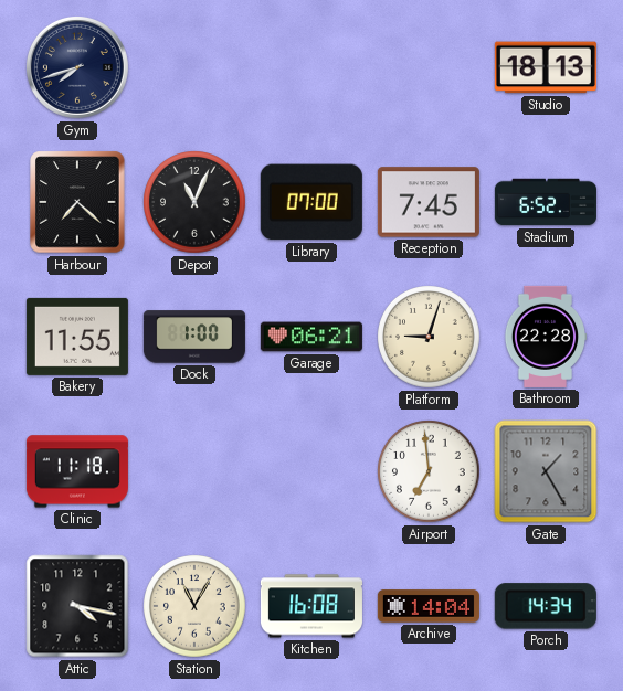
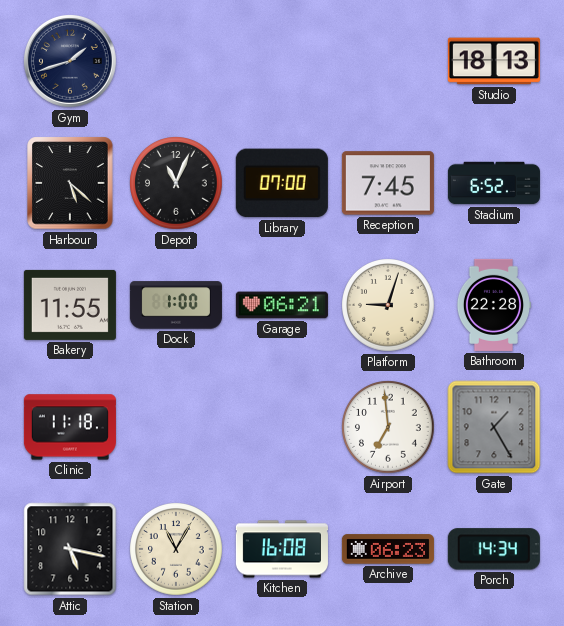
Gym: 7:42 -> 1:42 (70, 61)
Harbour: 7:22 -> 5:22 (70, 183)
Attic: 4:17 -> 5:17 (70, 549)
Archive: 14:04 -> 06:23 (388, 549)
